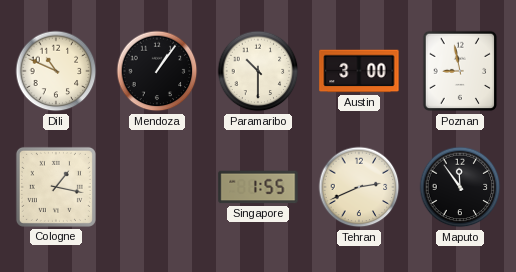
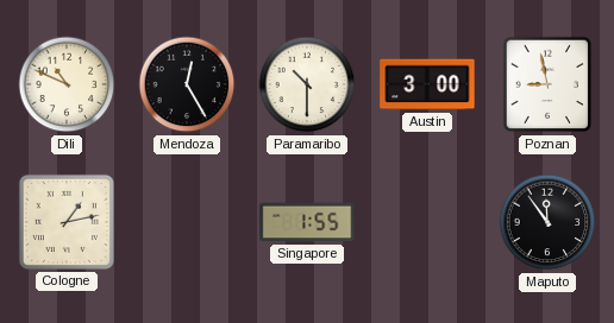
Mendoza: 1:06 -> 12:25 (187, 84)
Cologne: 1:17 -> 1:13 (67, 222)
Tehran: 2:41 -> none (359, 187)
